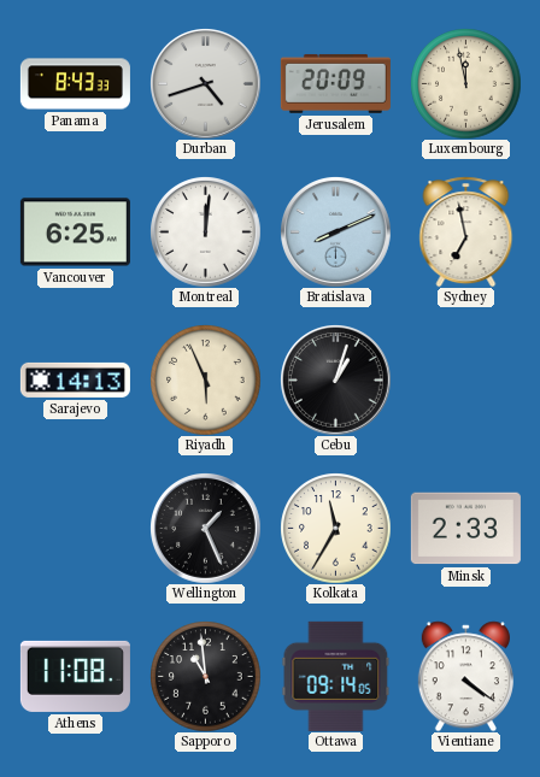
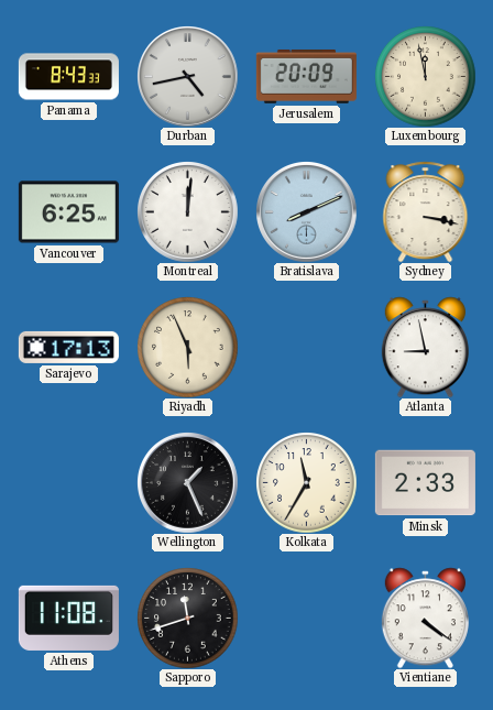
Durban: 4:42 -> 4:43 (188, 77)
Sydney: 6:58 -> 3:17 (426, 211)
Sarajevo: 14:13 -> 17:13 (68, 347)
Cebu: 1:03 -> none (336, 381)
Atlanta: none -> 8:58 (425, 347)
Sapporo: 10:59 -> 11:42 (187, 618)
Ottawa: 09:14 -> none (336, 676)
